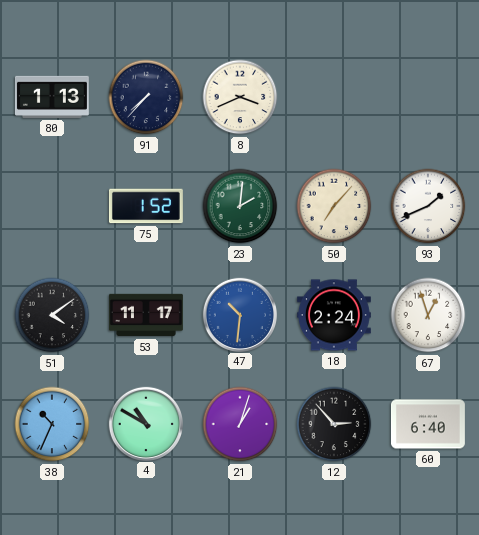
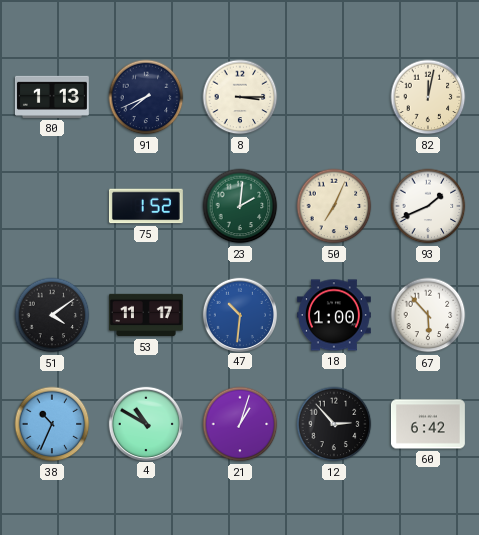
91: 7:37 -> 7:41 (146, 97)
8: 3:41 -> 3:15 (240, 97)
82: none -> 12:02 (428, 97)
50: 7:07 -> 7:04 (334, 206)
18: 2:24 -> 1:00 (334, 315)
67: 12:57 -> 5:53 (428, 315)
60: 6:40 -> 6:42 (428, 424)
